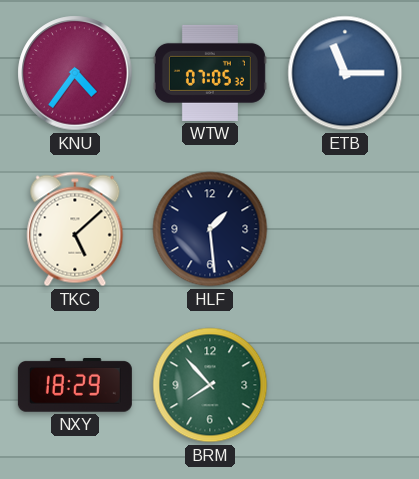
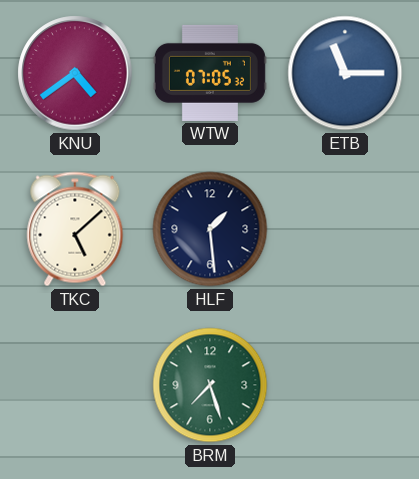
KNU: 4:36 -> 4:39 (75, 73)
NXY: 18:29 -> none (75, 386)
BRM: 7:53 -> 7:27 (210, 385)
